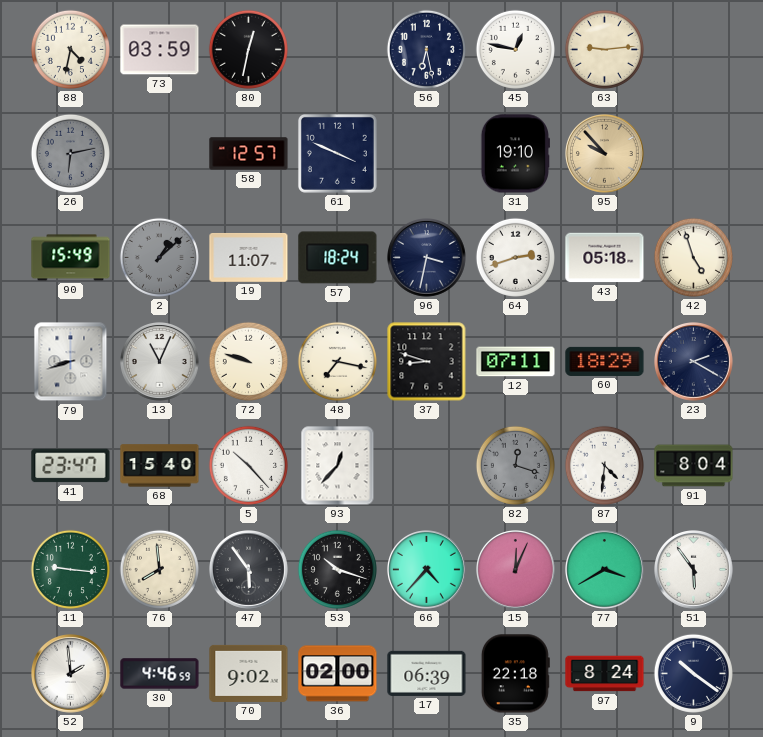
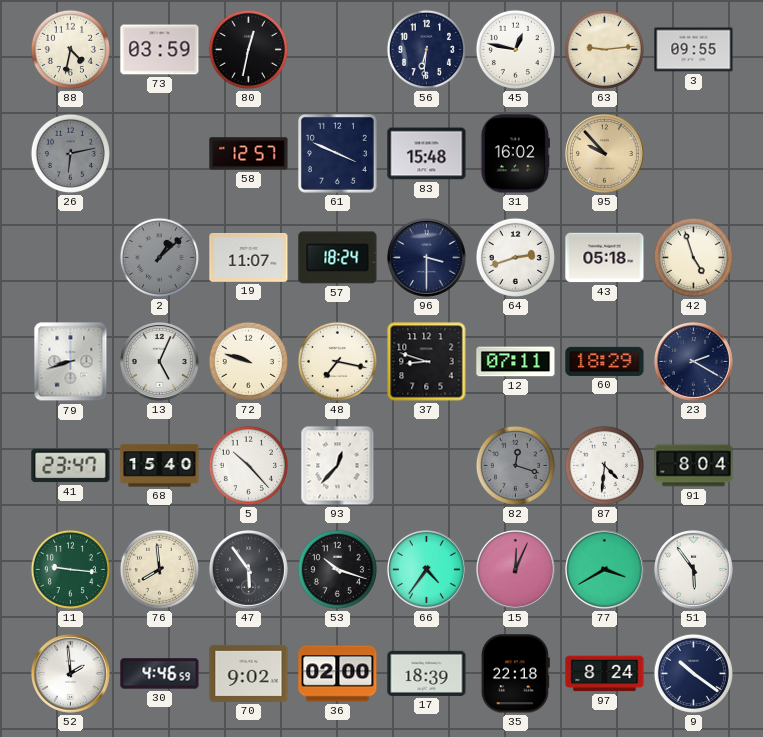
56: 6:28 -> 6:31 (426, 49)
3: none -> 09:55 (694, 50)
83: none -> 15:48 (427, 154)
31: 19:10 -> 16:02 (515, 154)
90: 15:49 -> none (71, 258)
96: 3:32 -> 3:30 (427, 258)
13: 11:04 -> 5:04 (160, 362)
66: 4:37 -> 4:36 (427, 570)
17: 06:39 -> 18:39 (427, 673)
